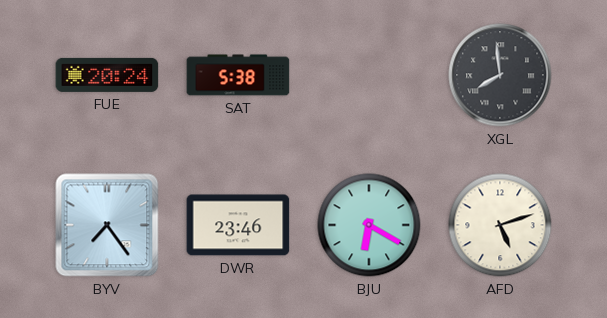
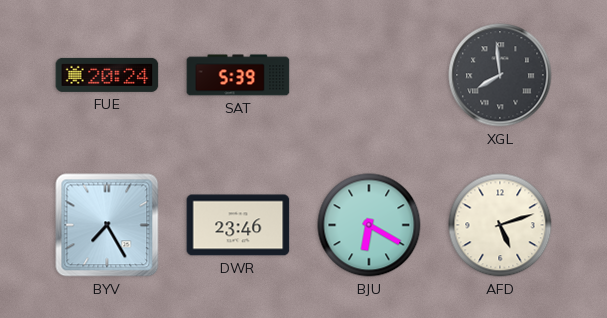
SAT: 5:38 -> 5:39 (238, 75)
BYV: 7:24 -> 7:25 (107, 225)
